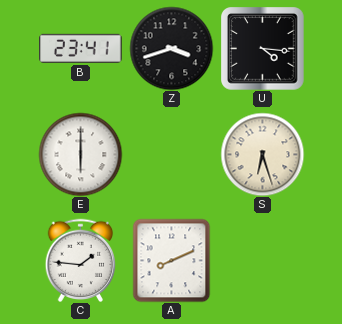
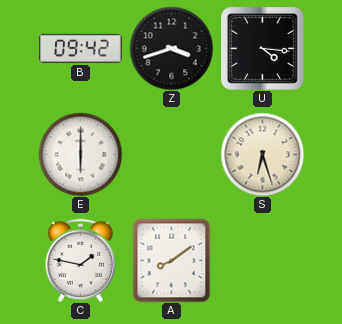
B: 23:41 -> 09:42 (81, 48)
C: 1:46 -> 1:47 (81, 260)
A: 8:11 -> 8:09 (172, 260)
